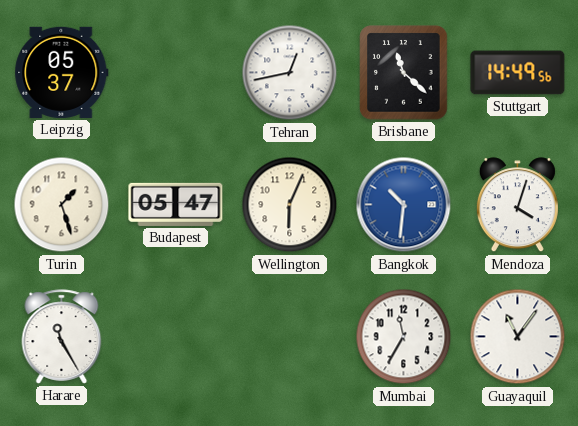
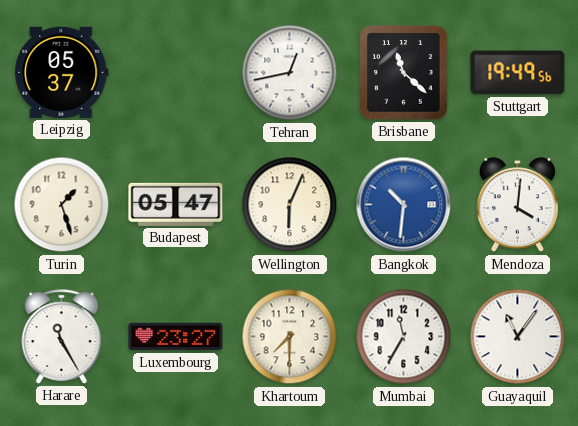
Stuttgart: 14:49 -> 19:49 (518, 73)
Mendoza: 4:03 -> 4:01 (517, 205)
Luxembourg: none -> 23:27 (176, 337)
Khartoum: none -> 7:30 (290, 337)
